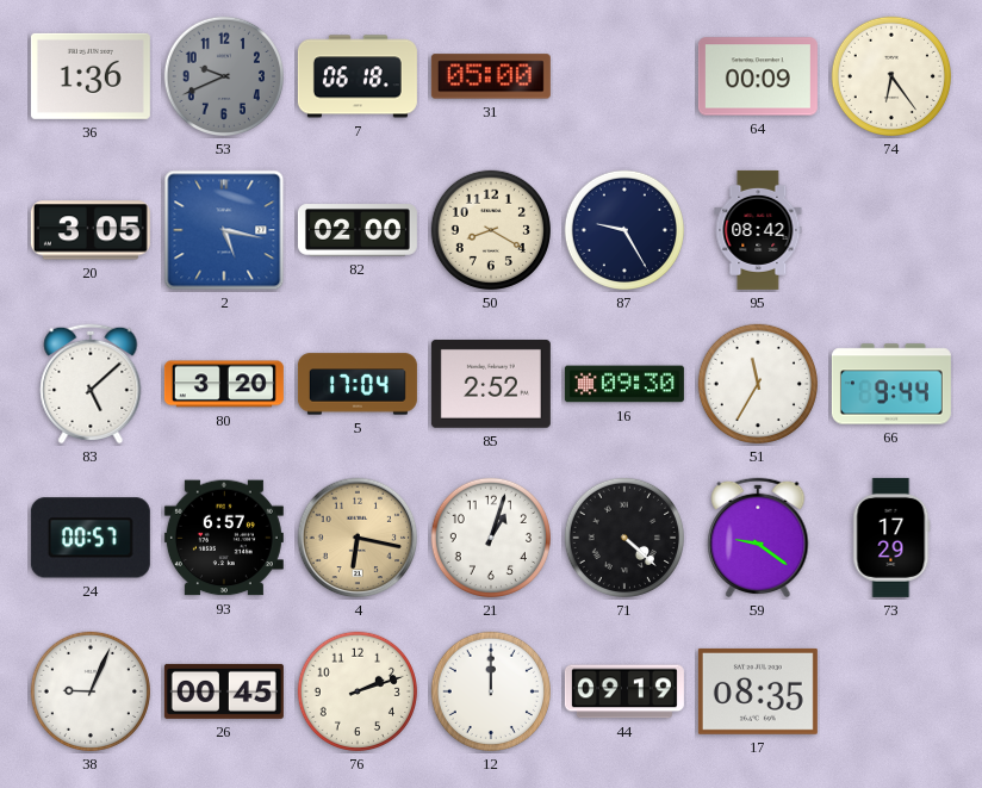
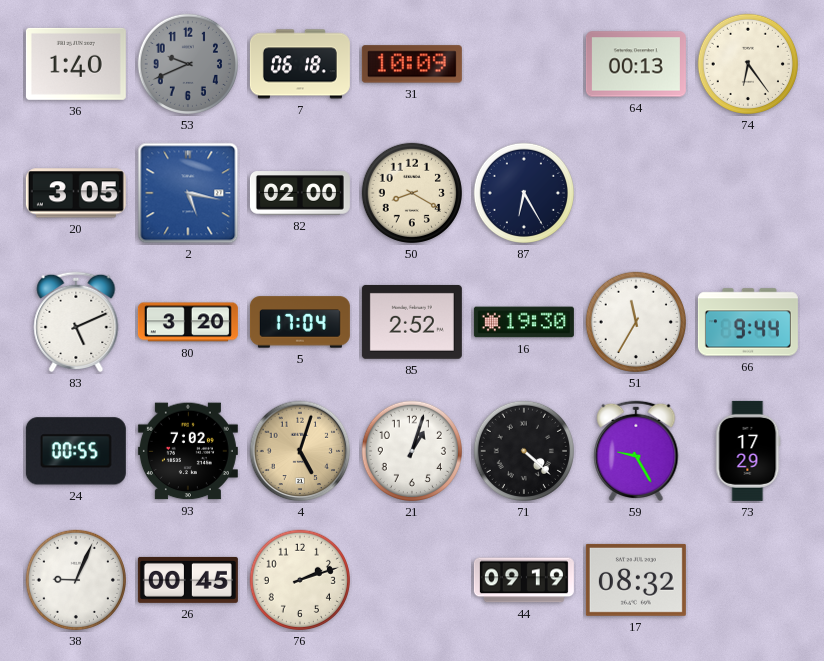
36: 1:36 -> 1:40 (76, 64)
31: 05:00 -> 10:09 (412, 64)
64: 00:09 -> 00:13 (636, 64)
87: 9:25 -> 6:25 (524, 193)
95: 08:42 -> none (758, 230)
83: 5:08 -> 5:11 (76, 322)
16: 09:30 -> 19:30 (524, 322)
24: 00:57 -> 00:55 (76, 451)
93: 6:57 -> 7:02 (188, 451)
4: 6:17 -> 5:03 (300, 451)
59: 9:21 -> 9:25 (636, 451)
12: 12:00 -> none (491, 691)
17: 08:35 -> 08:32 (636, 580)
